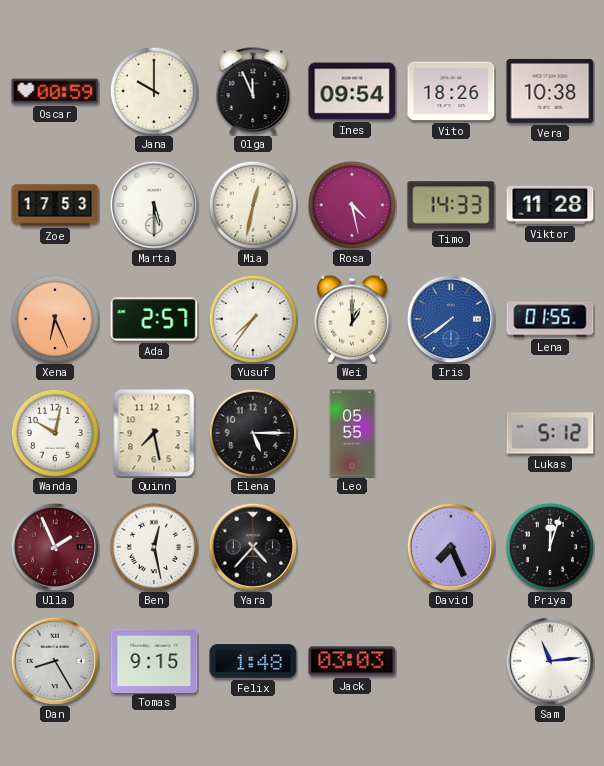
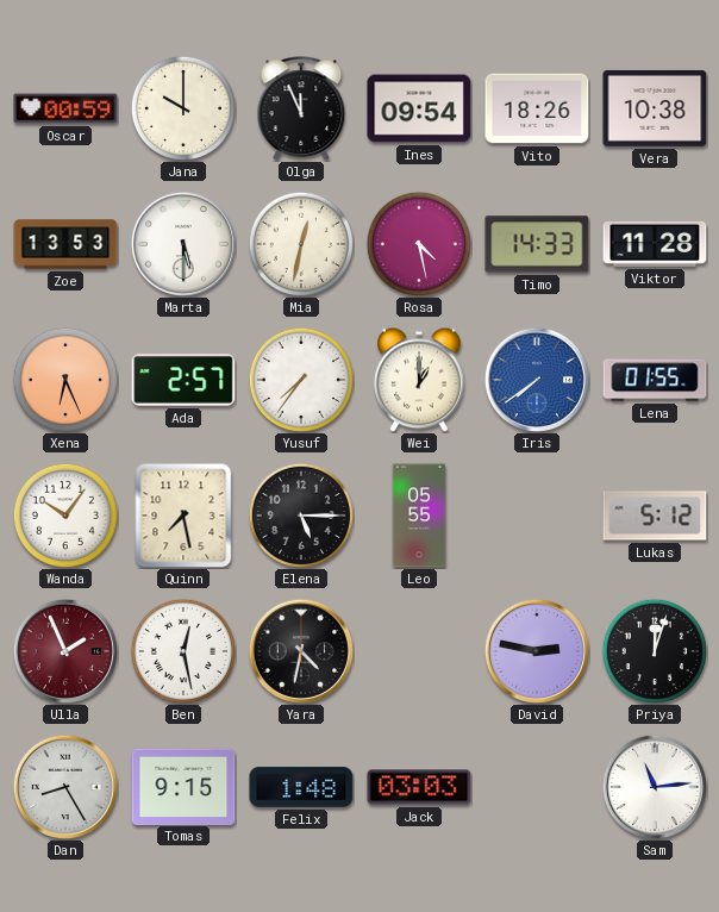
Zoe: 17:53 -> 13:53 (65, 244)
Wanda: 10:02 -> 10:06 (64, 514)
Yara: 4:37 -> 4:32 (301, 651)
David: 7:26 -> 2:47 (537, 651)
